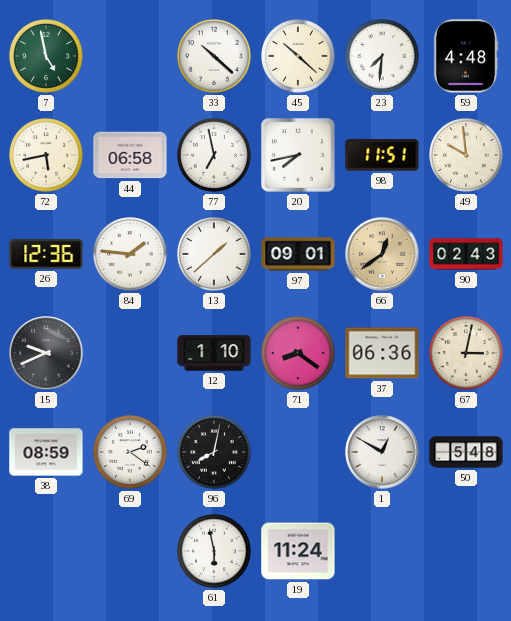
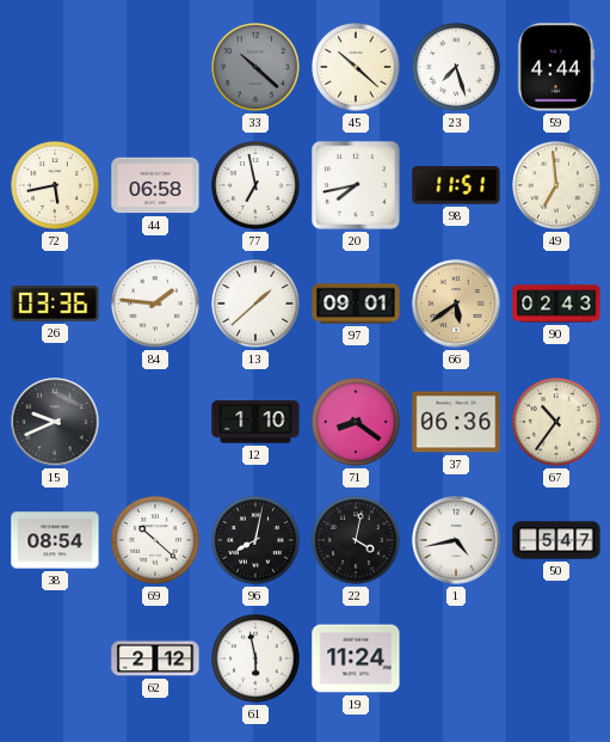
7: 4:58 -> none (47, 57)
33 dial: white -> grey (257, 68)
23: 7:31 -> 7:27 (457, 68)
59: 4:48 -> 4:44 (556, 67)
49: 9:59 -> 6:59 (557, 186)
26: 12:36 -> 03:36 (55, 305)
66: 12:39 -> 5:39 (456, 303)
67: 3:02 -> 10:36 (557, 423)
38: 08:59 -> 08:54 (55, 540)
69: 2:21 -> 10:22 (156, 541)
22: none -> 4:02 (357, 541)
1: 12:50 -> 4:43 (456, 540)
50: 5:48 -> 5:47 (556, 540)
62: none -> 2:12 (155, 658)
